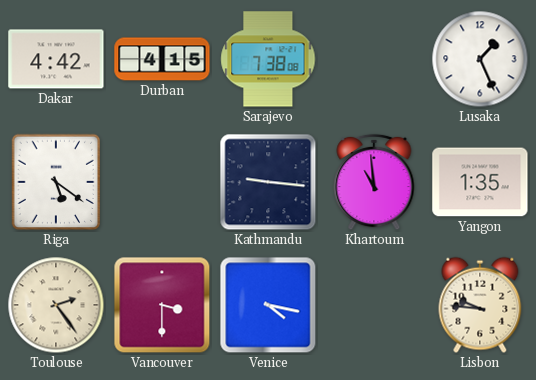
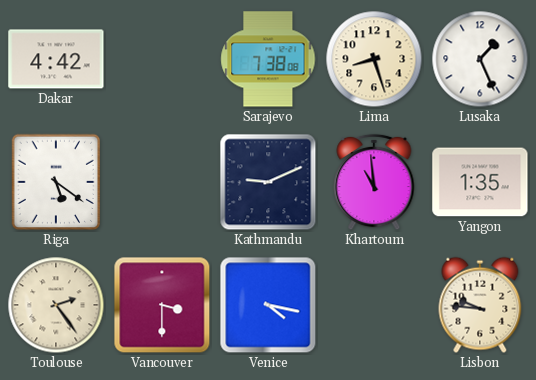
Durban: 4:15 -> none (162, 59)
Lima: none -> 8:27 (374, 59)
Kathmandu: 9:16 -> 9:11 (268, 182)
